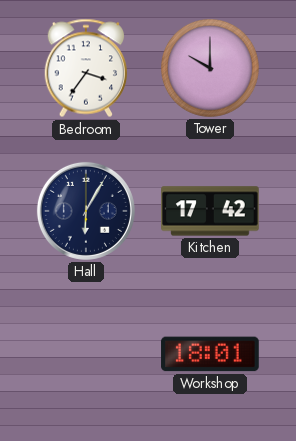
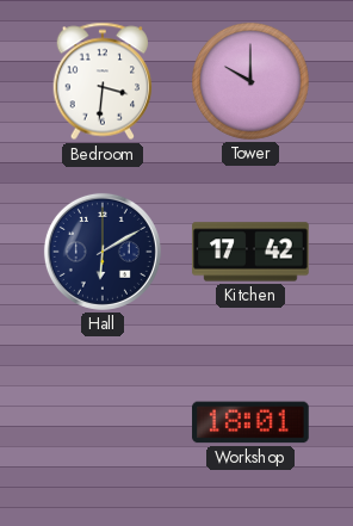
Bedroom: 3:36 -> 3:31 (103, 81)
Hall: 6:05 -> 6:10 (103, 252)
